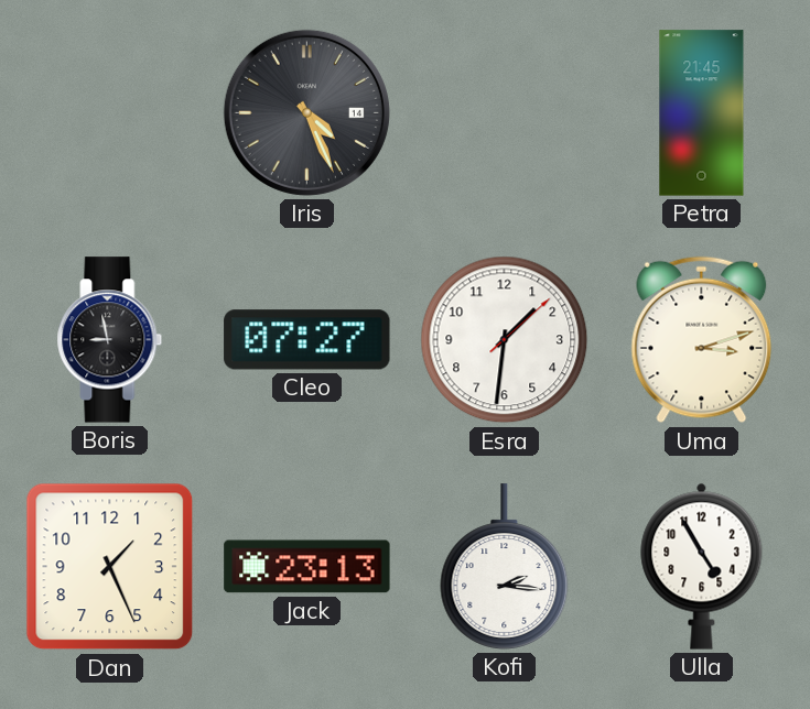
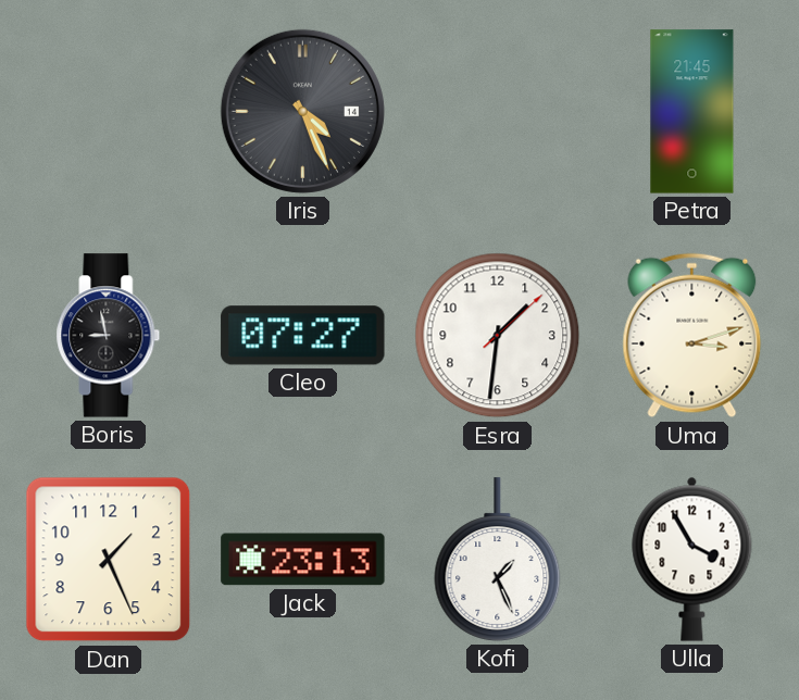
Kofi: 2:16 -> 1:26 (498, 560)
Ulla: 4:55 -> 3:55 (692, 559)
